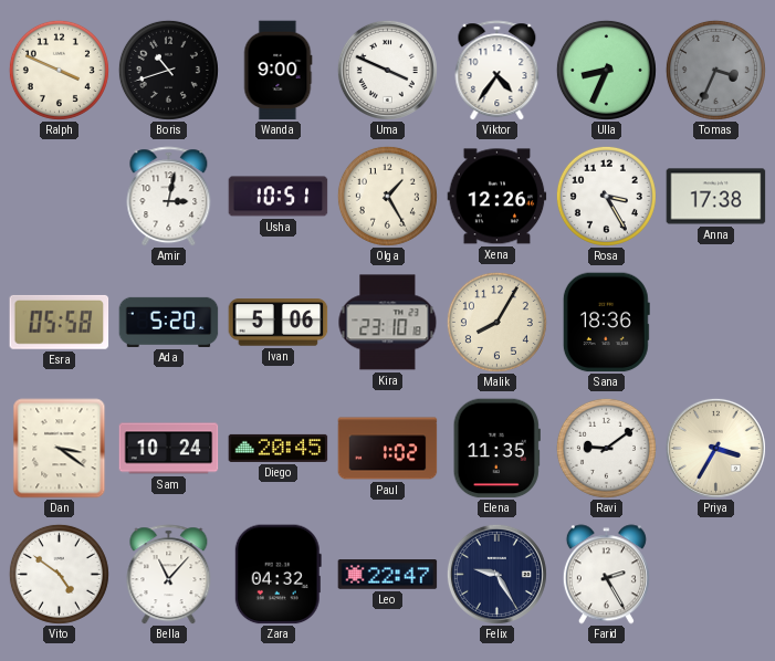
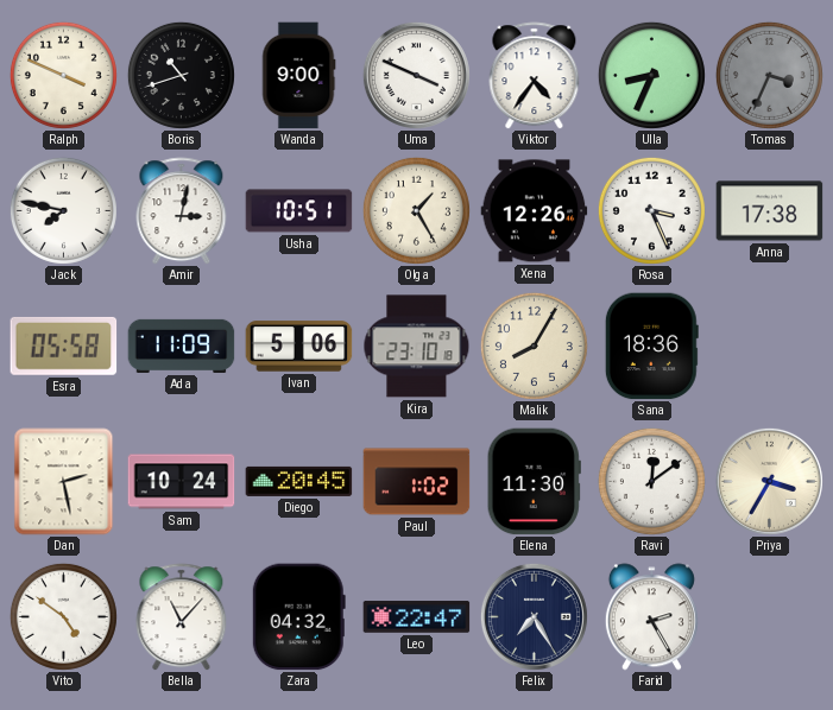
Jack: none -> 7:47 (63, 210)
Rosa: 3:25 -> 3:26 (651, 210)
Ada: 5:20 -> 11:09 (182, 346)
Dan: 3:21 -> 2:28 (64, 482)
Elena: 11:35 -> 11:30 (534, 482)
Ravi: 9:09 -> 12:09 (651, 481)
Felix: 9:25 -> 7:25 (534, 616)
